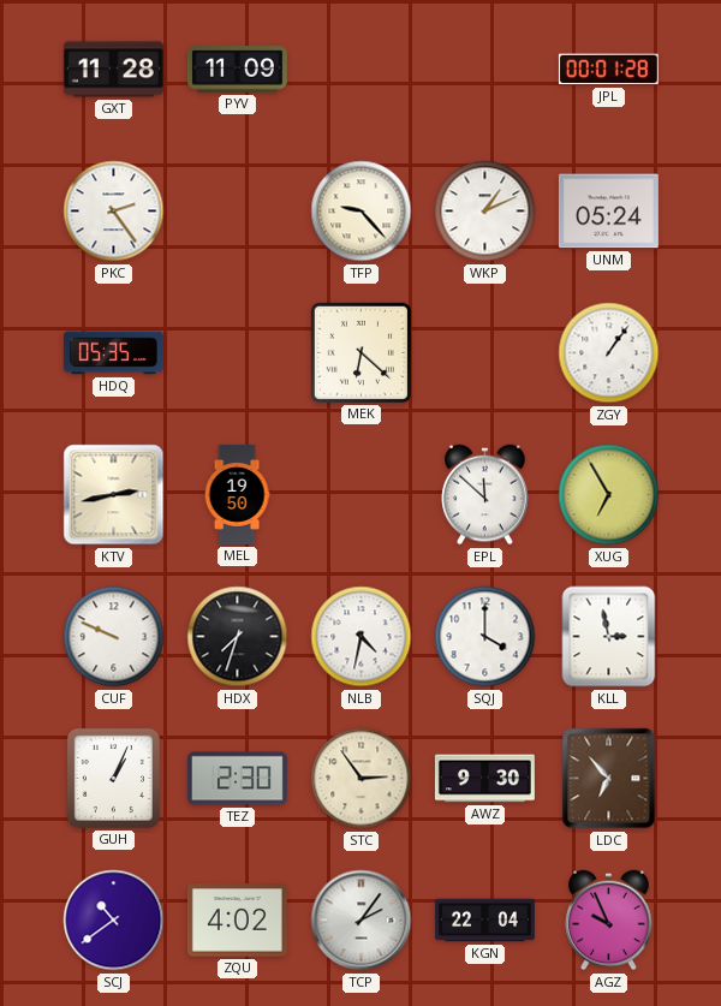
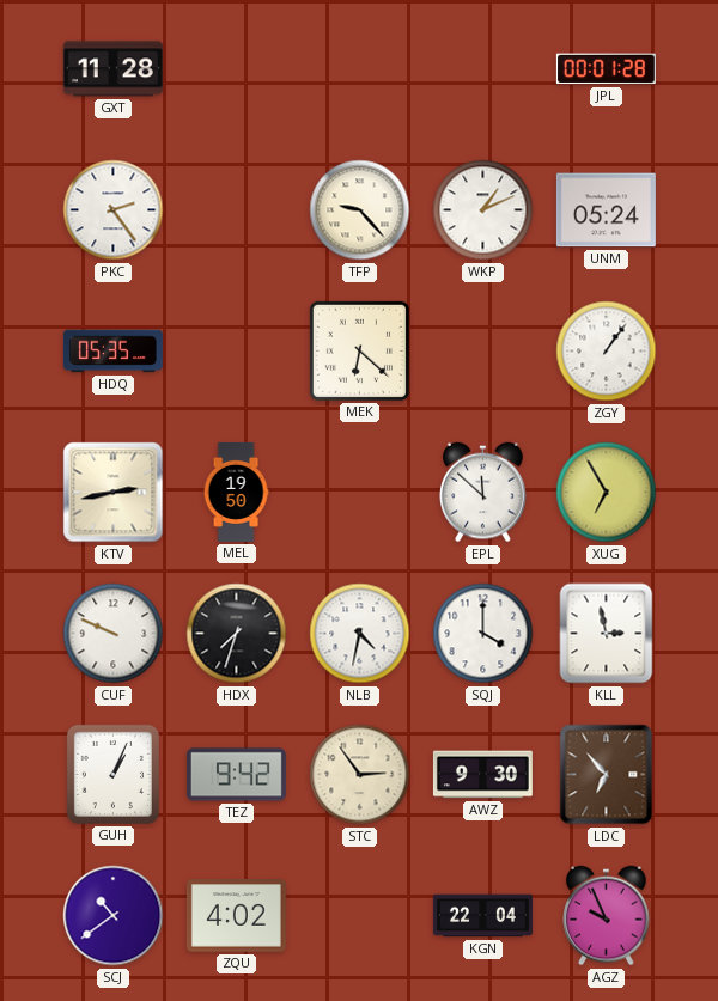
PYV: 11:09 -> none (237, 70)
TEZ: 2:30 -> 9:42 (236, 775)
TCP: 2:06 -> none (362, 921)
